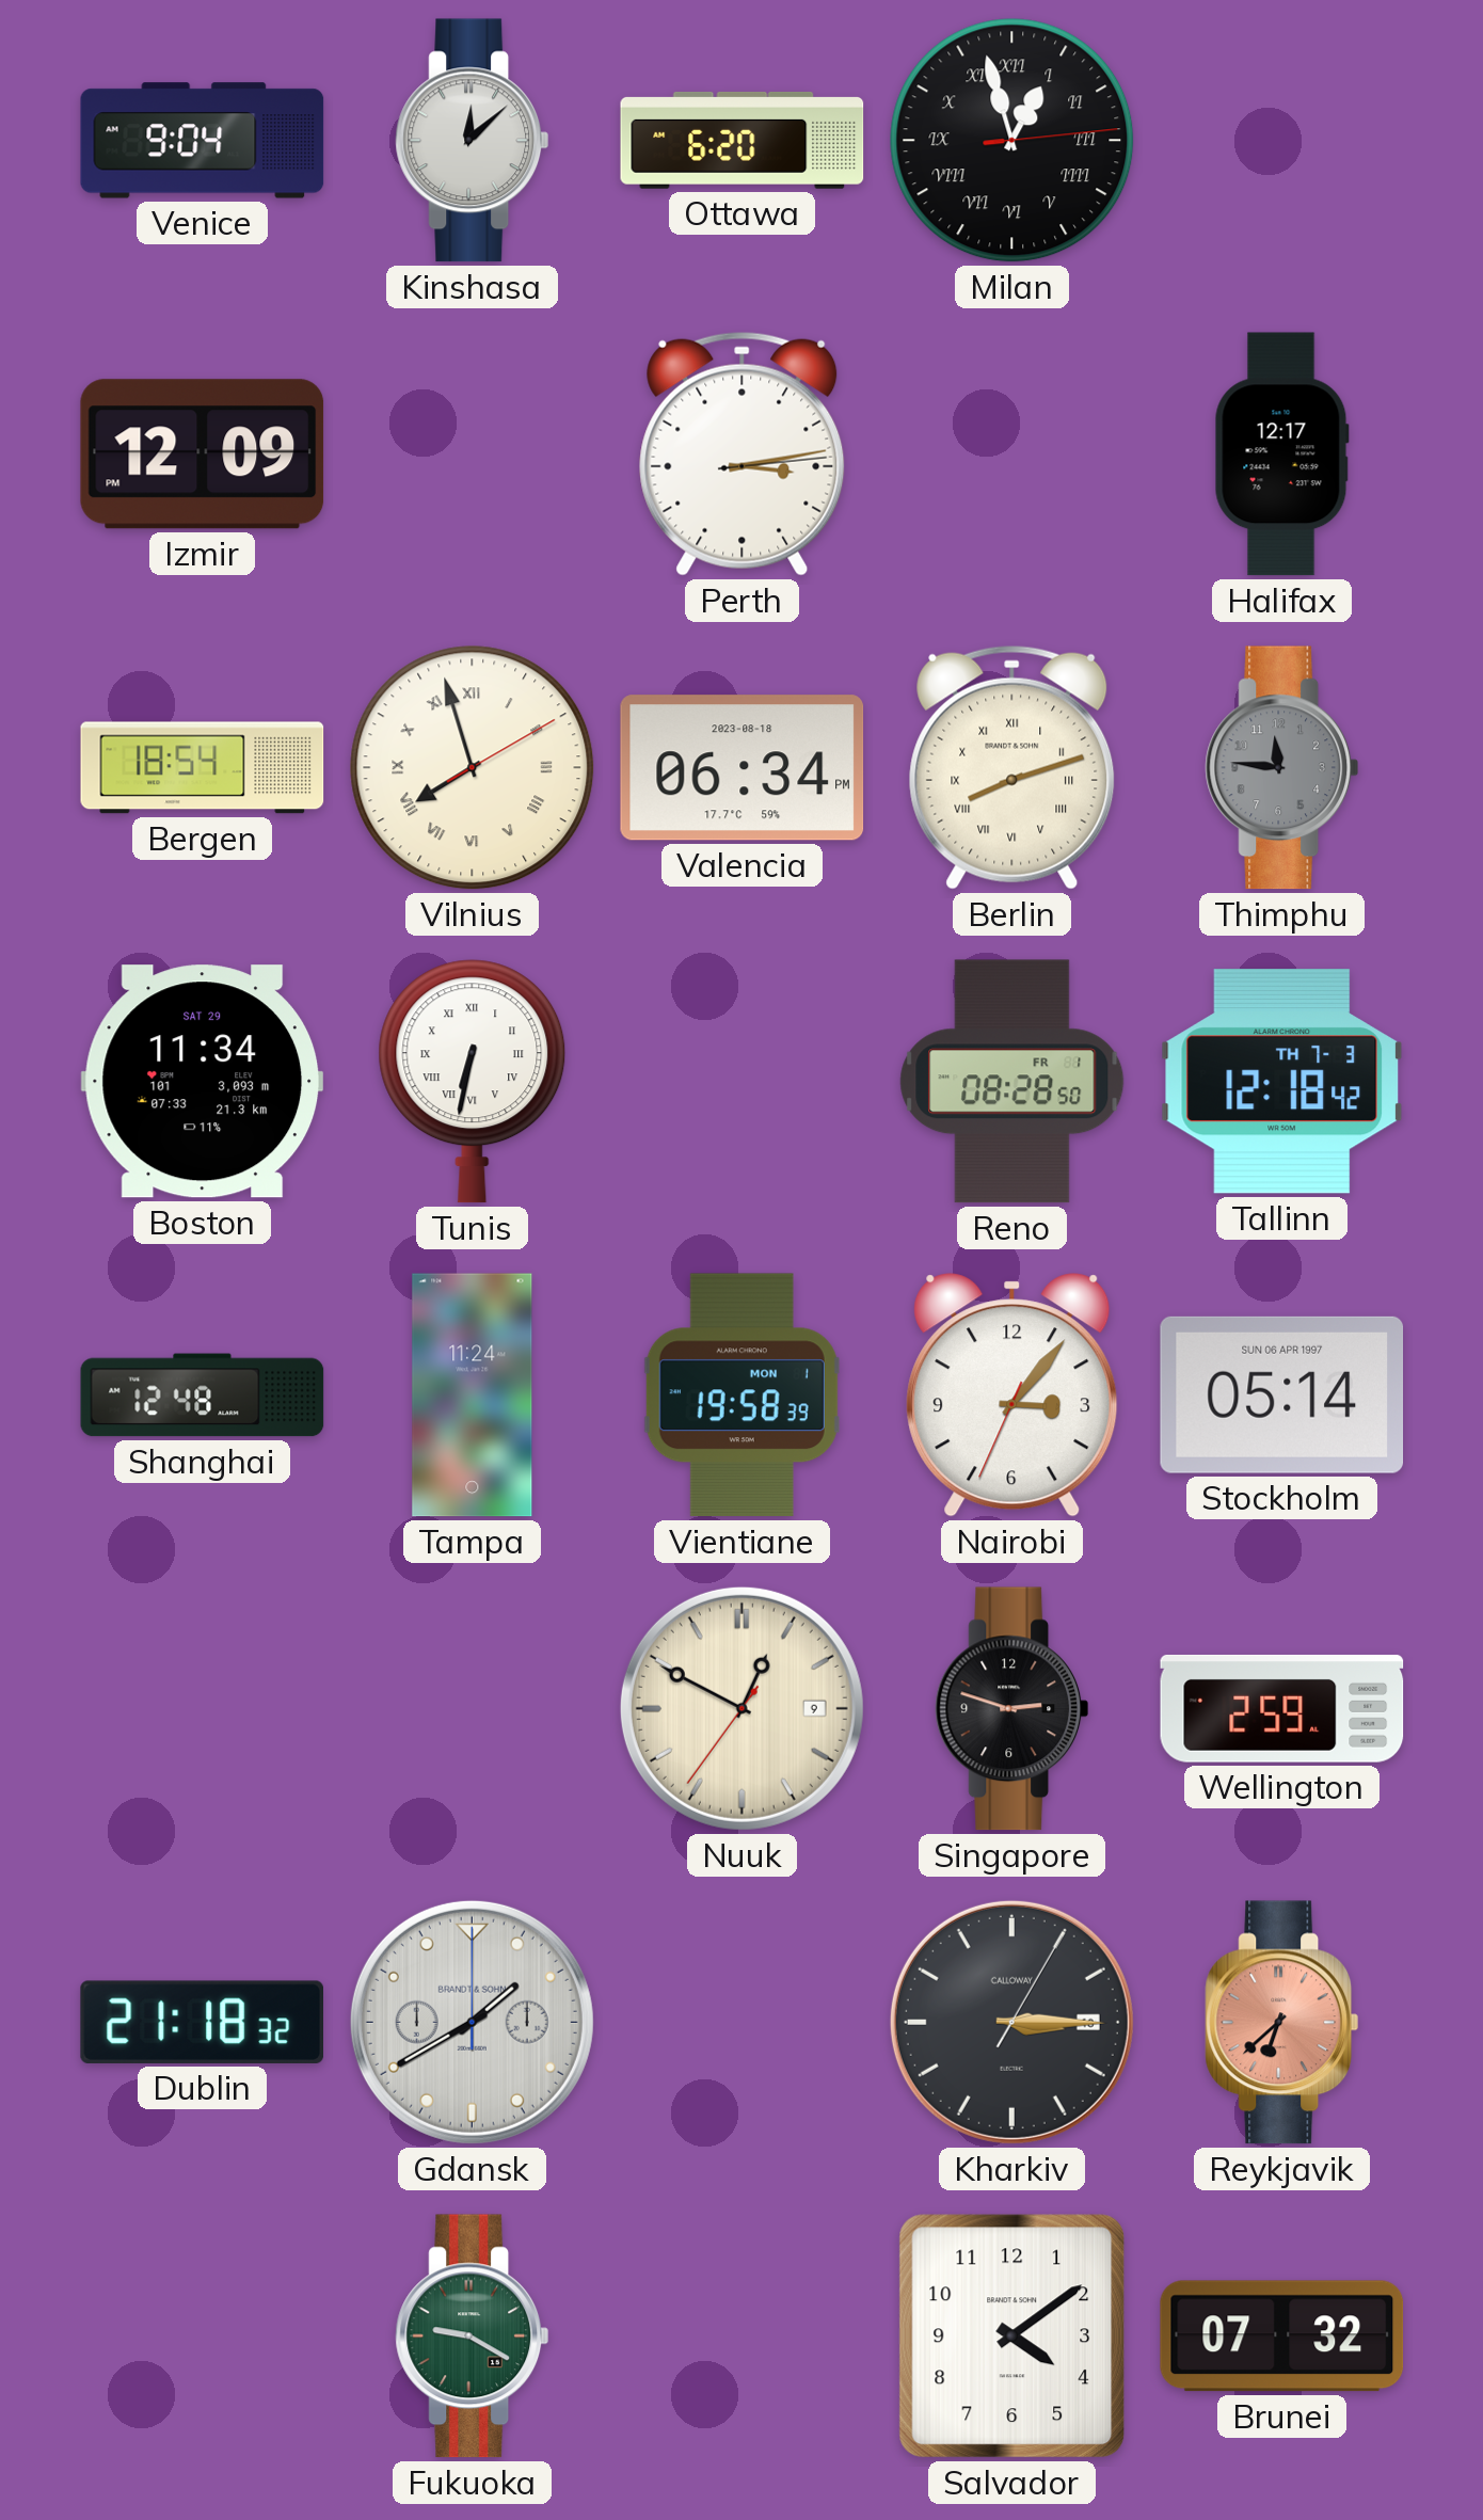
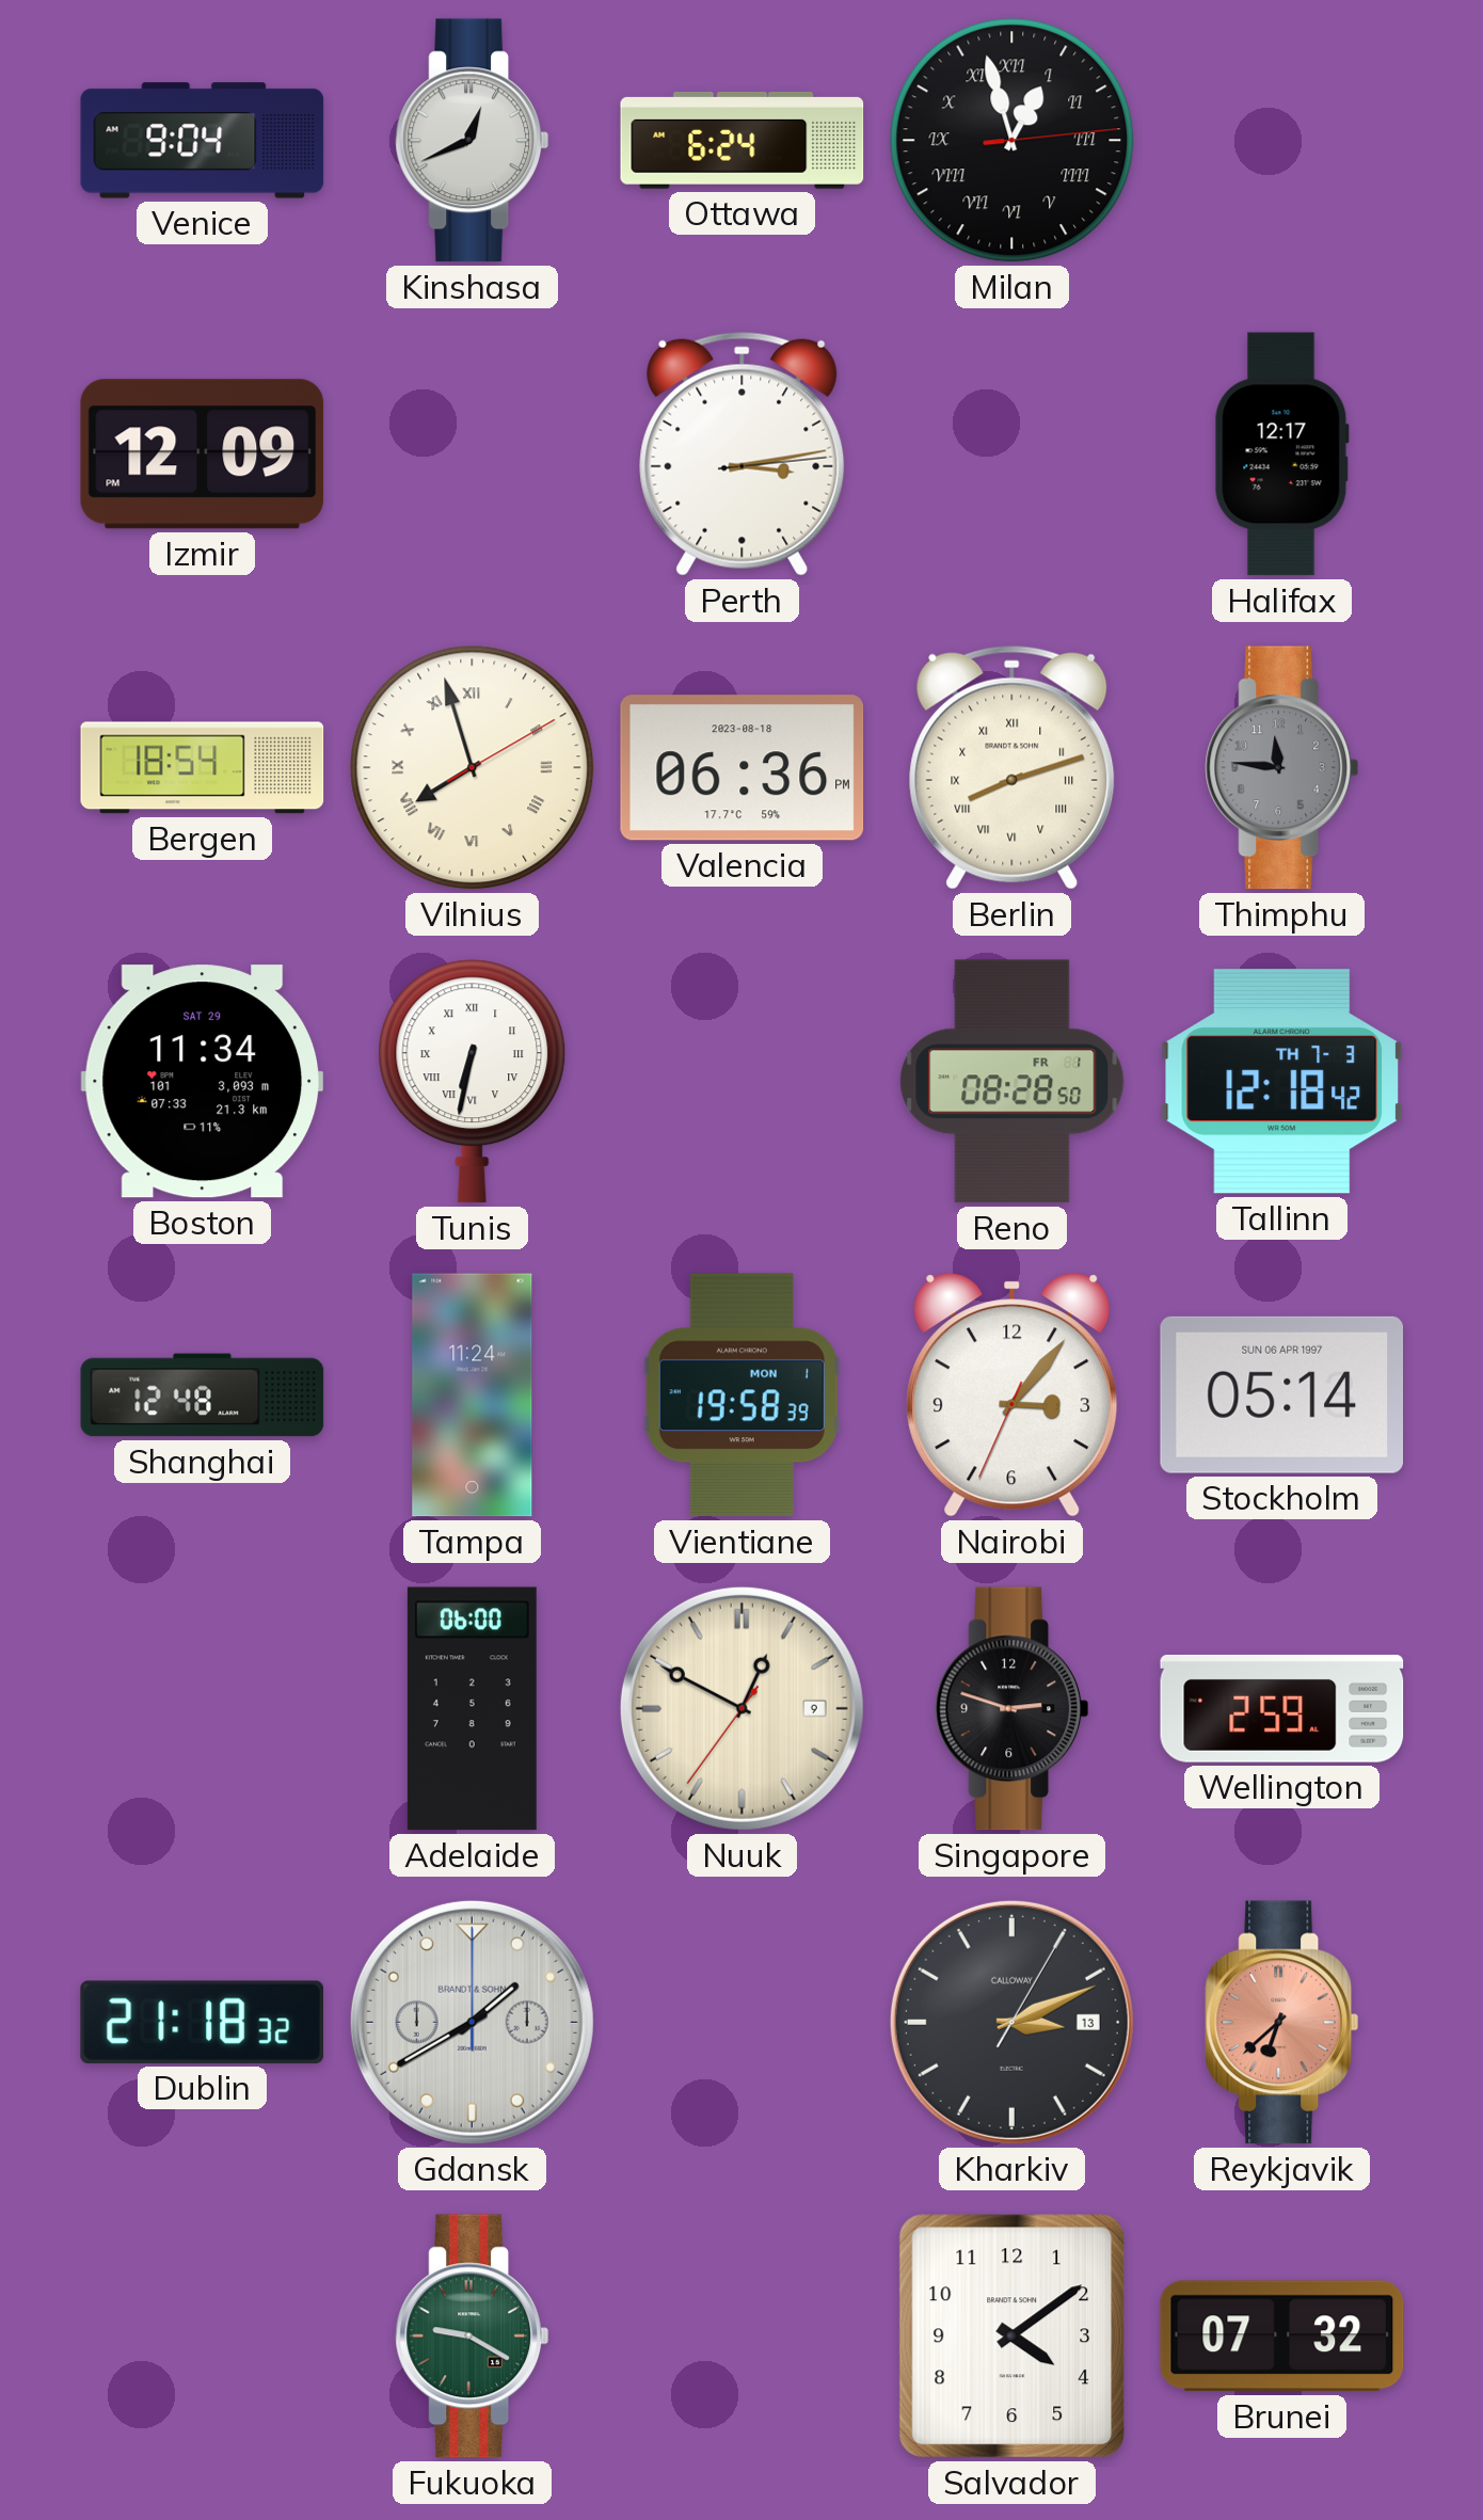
Kinshasa: 12:08 -> 12:41 (473, 141)
Ottawa: 6:20 -> 6:24 (743, 140)
Valencia: 06:34 -> 06:36 (743, 768)
Adelaide: none -> 06:00 (472, 1709)
Kharkiv: 3:15 -> 3:11 (1011, 2022)
